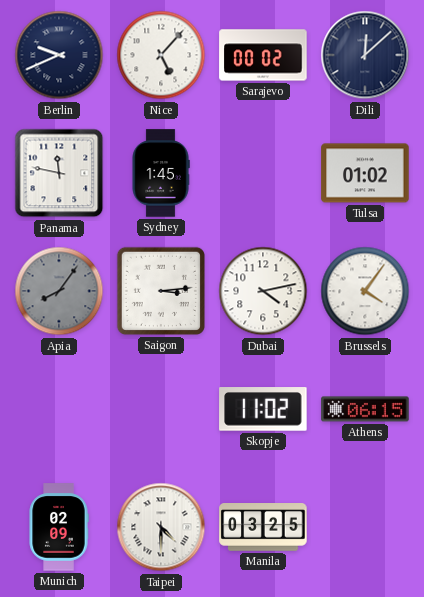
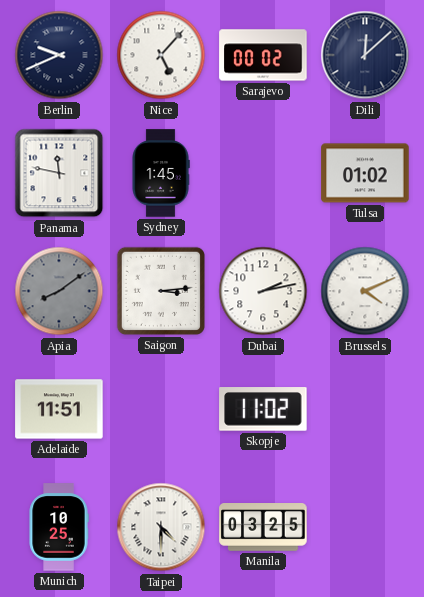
Apia: 8:06 -> 8:09 (59, 291)
Dubai: 4:13 -> 2:13 (263, 291)
Brussels: 4:06 -> 4:11 (365, 291)
Adelaide: none -> 11:51 (59, 409)
Athens: 06:15 -> none (365, 409)
Munich: 02:09 -> 10:25 (59, 527)
